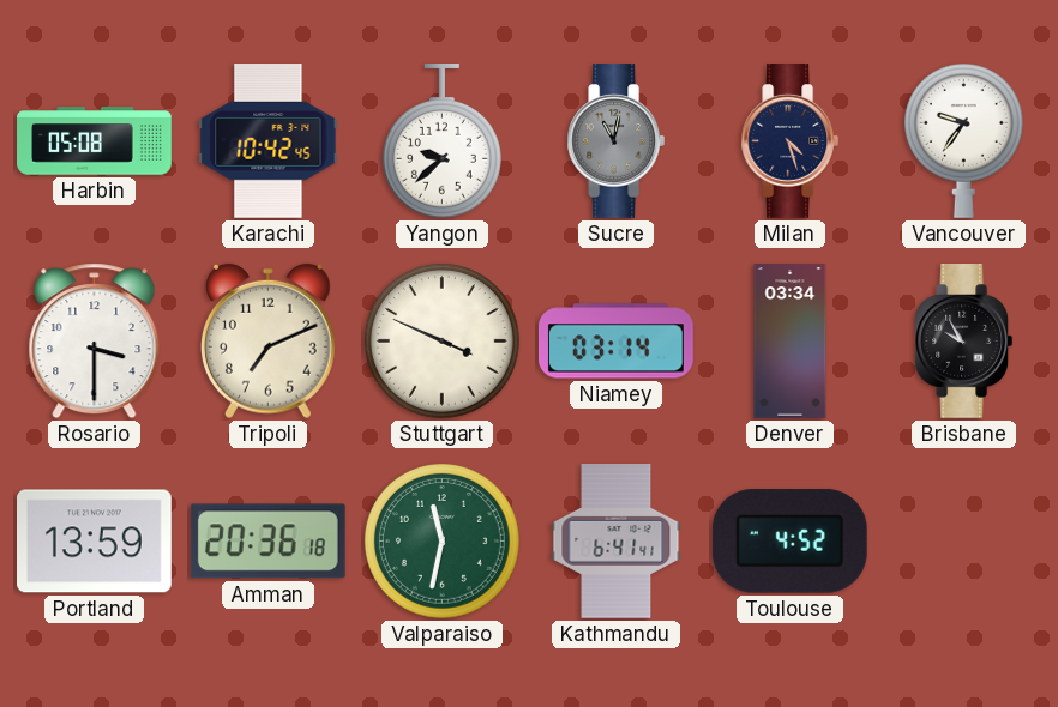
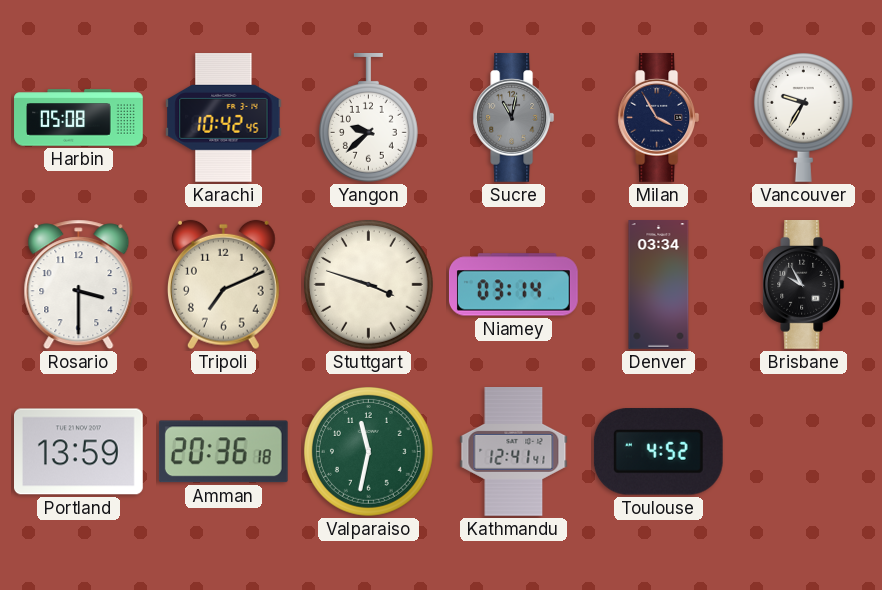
Milan: 4:27 -> 3:55 (659, 118)
Vancouver: 9:36 -> 9:35 (803, 117)
Stuttgart: 3:49 -> 3:48 (368, 284)
Kathmandu: 6:41 -> 12:41 (514, 452)
